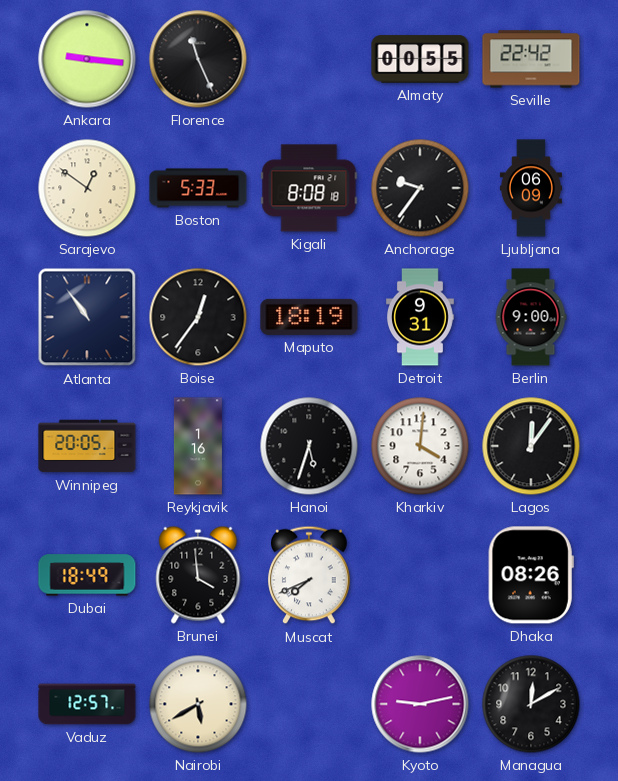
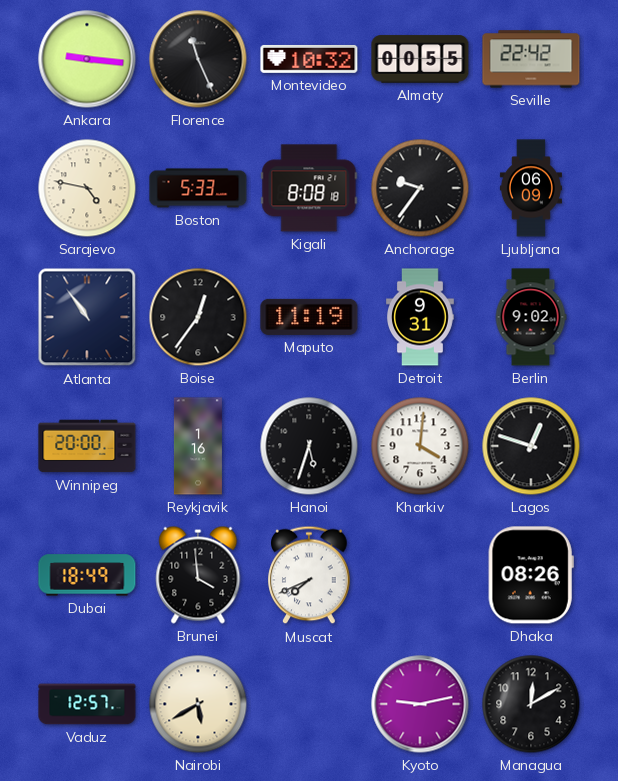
Montevideo: none -> 10:32 (309, 59)
Sarajevo: 12:51 -> 4:47 (87, 188)
Maputo: 18:19 -> 11:19 (309, 317)
Berlin: 9:00 -> 9:02 (531, 317)
Winnipeg: 20:05 -> 20:00 (87, 446)
Lagos: 12:06 -> 12:48 (531, 446)
